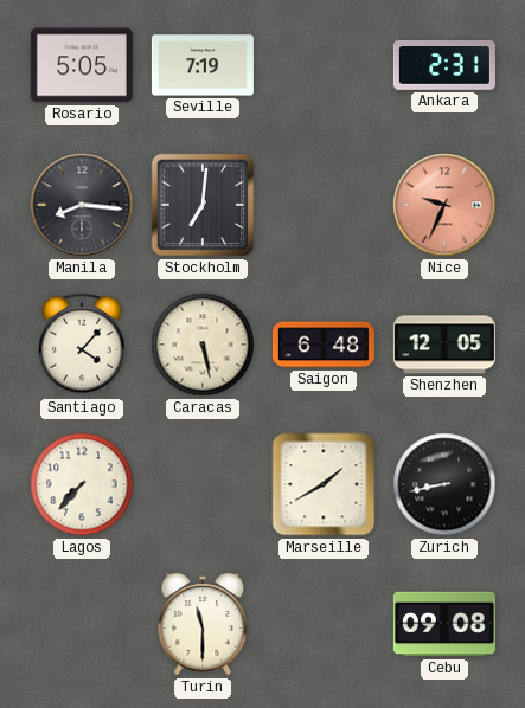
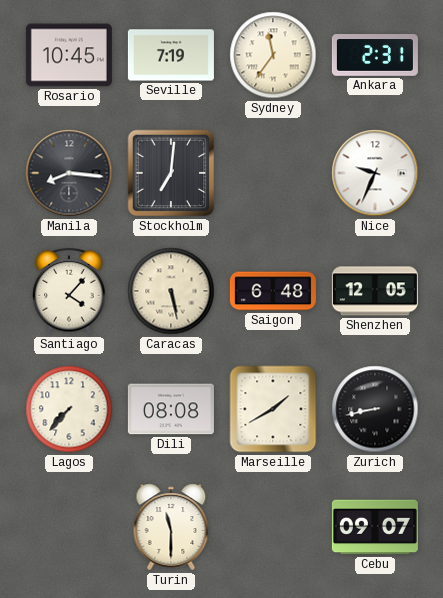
Rosario: 5:05 -> 10:45 (69, 55)
Sydney: none -> 11:36 (273, 55)
Nice dial: salmon -> white (375, 173)
Dili: none -> 08:08 (171, 409)
Cebu: 09:08 -> 09:07 (375, 527)
